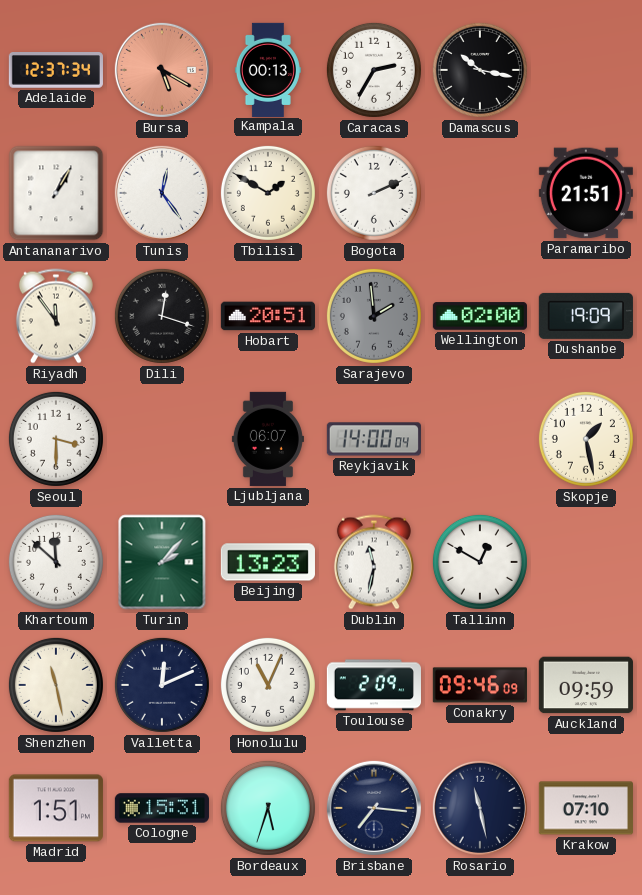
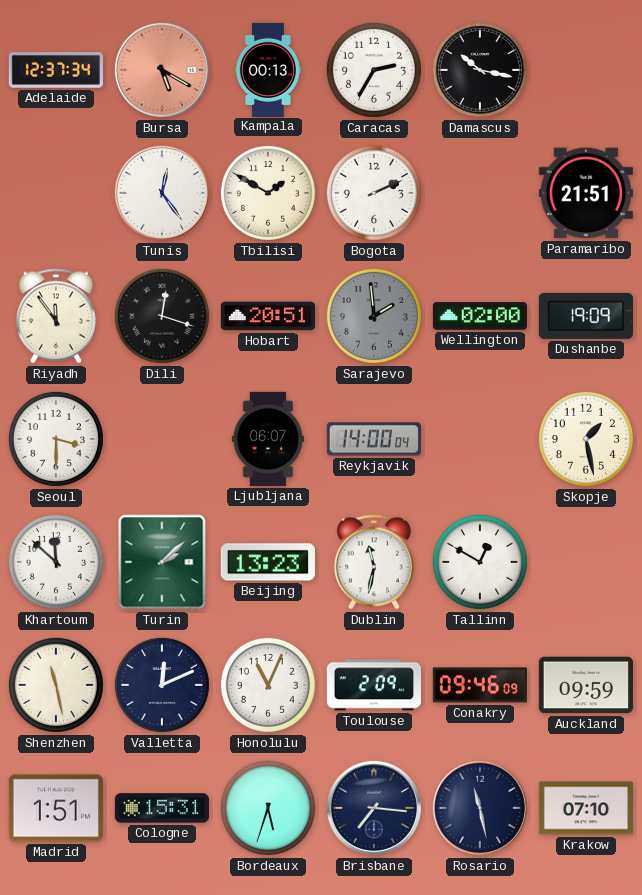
Antananarivo: 1:05 -> none (56, 193)
Turin: 2:07 -> 2:08 (162, 562)
